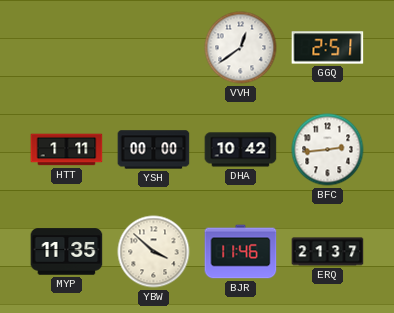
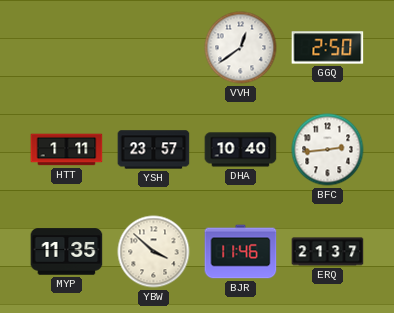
GGQ: 2:51 -> 2:50 (328, 48)
YSH: 00:00 -> 23:57 (154, 150)
DHA: 10:42 -> 10:40 (241, 150)
